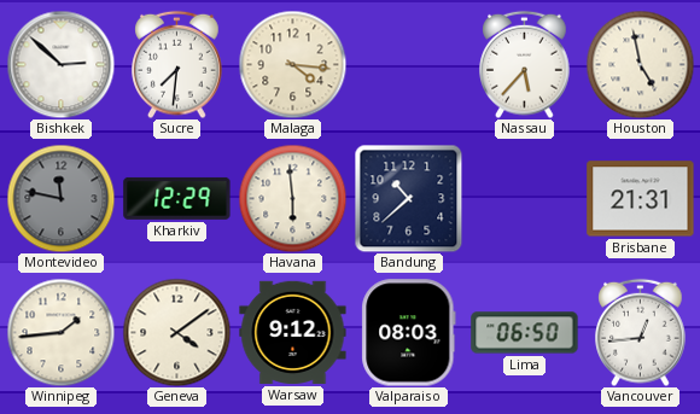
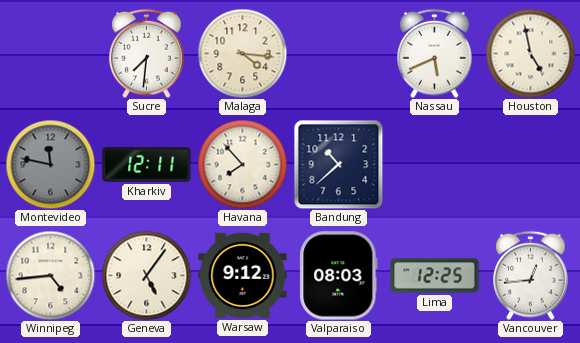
Bishkek: 2:52 -> none (60, 64)
Nassau: 5:37 -> 5:41 (435, 53)
Kharkiv: 12:29 -> 12:11 (147, 164)
Havana: 5:59 -> 7:53 (242, 164)
Brisbane: 21:31 -> none (641, 199)
Winnipeg: 1:44 -> 4:44 (50, 275)
Geneva: 4:09 -> 5:06 (146, 275)
Lima: 06:50 -> 12:25 (435, 276)
